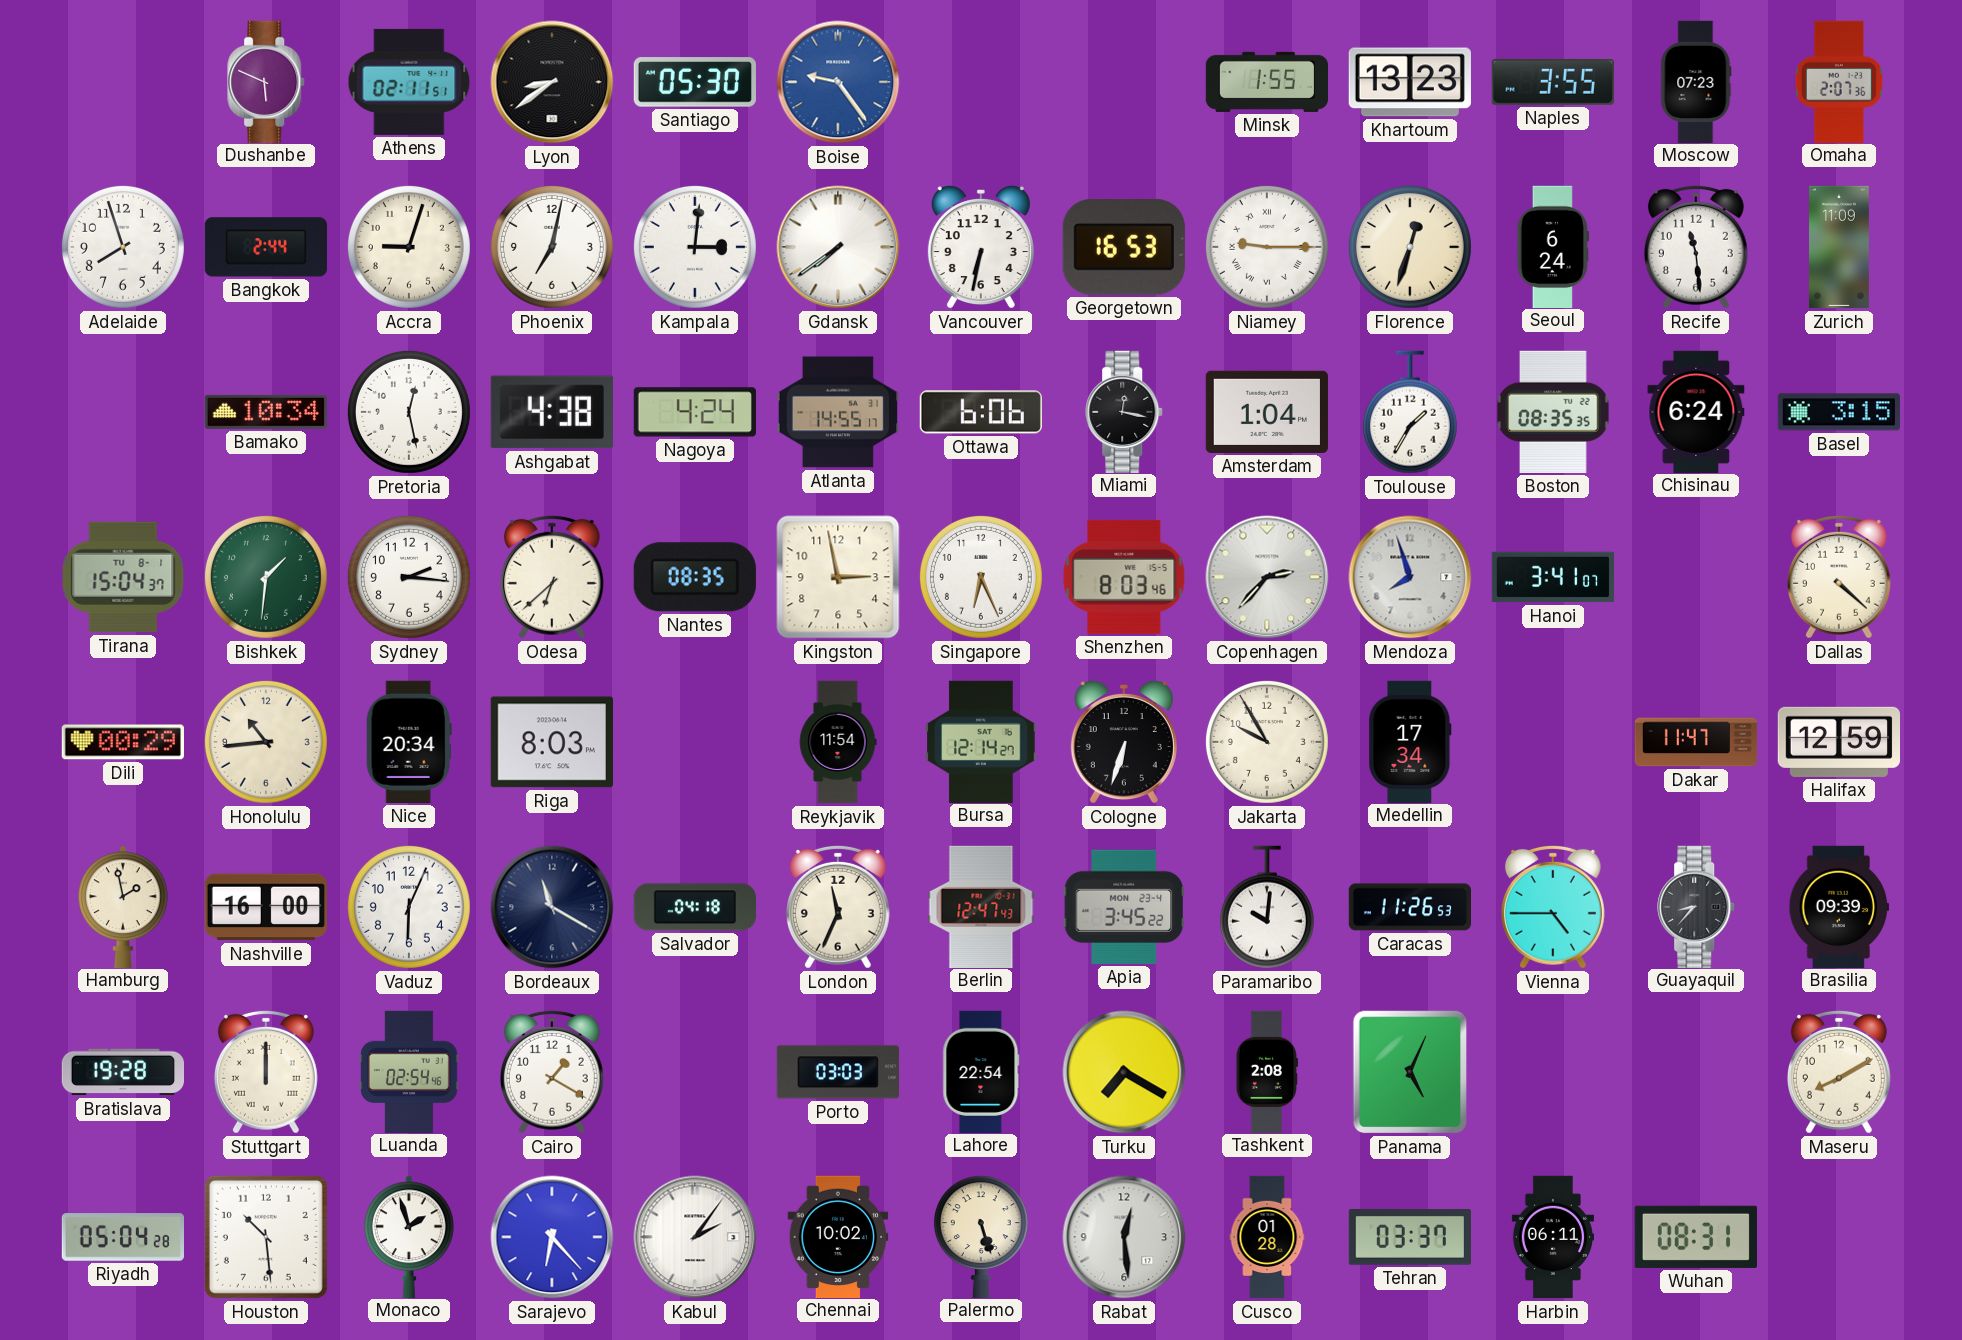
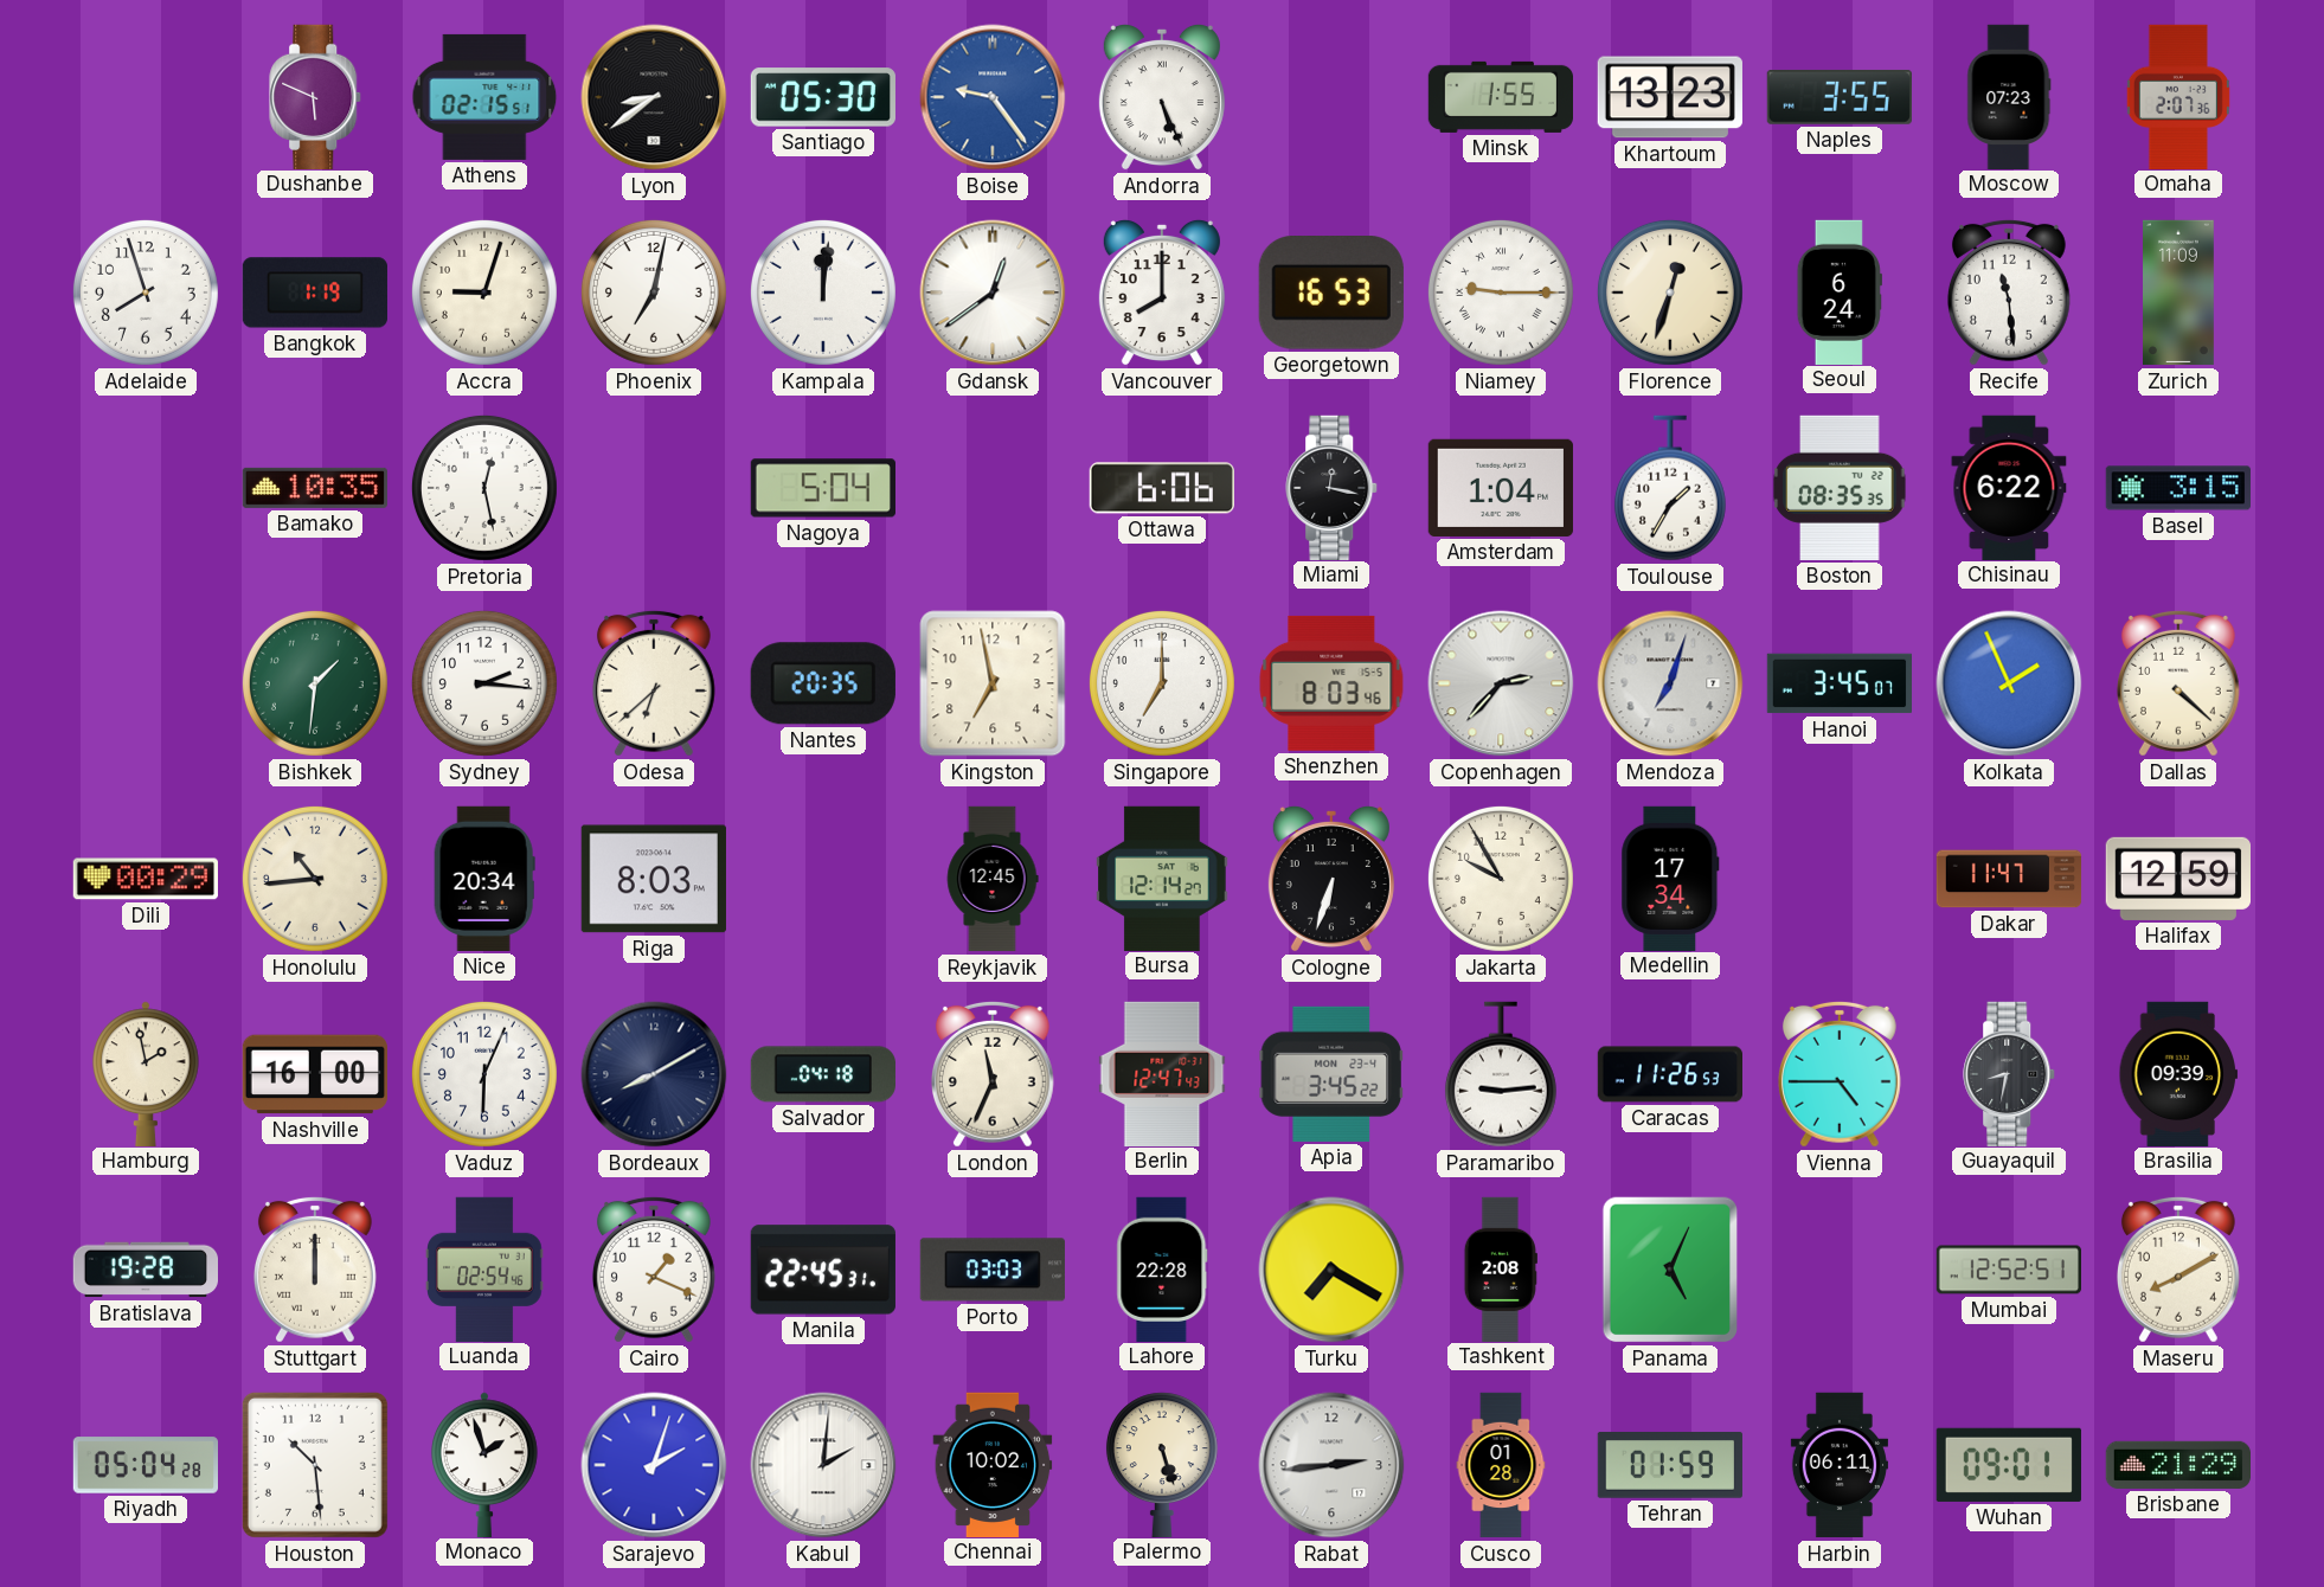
Athens: 02:11 -> 02:15 (484, 97)
Andorra: none -> 5:26 (1162, 97)
Bangkok: 2:44 -> 1:19 (315, 293)
Kampala: 3:01 -> 12:01 (823, 293)
Gdansk: 7:39 -> 12:39 (993, 293)
Vancouver: 6:32 -> 8:00 (1162, 293)
Bamako: 10:34 -> 10:35 (315, 488)
Ashgabat: 4:38 -> none (552, 412)
Nagoya: 4:24 -> 5:04 (823, 488)
Atlanta: 14:55 -> none (837, 412)
Chisinau: 6:24 -> 6:22 (2009, 487)
Tirana: 15:04 -> none (123, 577)
Nantes: 08:35 -> 20:35 (823, 683)
Kingston: 2:58 -> 6:58 (993, 683)
Singapore: 6:26 -> 7:00 (1162, 683)
Mendoza: 7:57 -> 7:03 (1670, 683)
Hanoi: 3:41 -> 3:45 (1838, 683)
Kolkata: none -> 1:56 (2009, 683)
Reykjavik: 11:54 -> 12:45 (993, 879)
Bordeaux: 11:20 -> 8:10 (654, 1074)
Paramaribo: 10:01 -> 9:14 (1501, 1074)
Guayaquil: 8:37 -> 8:32 (2010, 1073)
Cairo: 1:20 -> 1:19 (654, 1270)
Manila: none -> 22:45 (823, 1270)
Lahore: 22:54 -> 22:28 (1162, 1268)
Mumbai: none -> 12:52 (2009, 1270)
Sarajevo: 6:23 -> 2:03 (654, 1465)
Kabul: 2:06 -> 2:01 (823, 1465)
Rabat: 12:29 -> 2:44 (1331, 1465)
Tehran: 03:37 -> 01:59 (1670, 1466)
Wuhan: 08:31 -> 09:01 (2009, 1465)
Brisbane: none -> 21:29 (2177, 1465)
